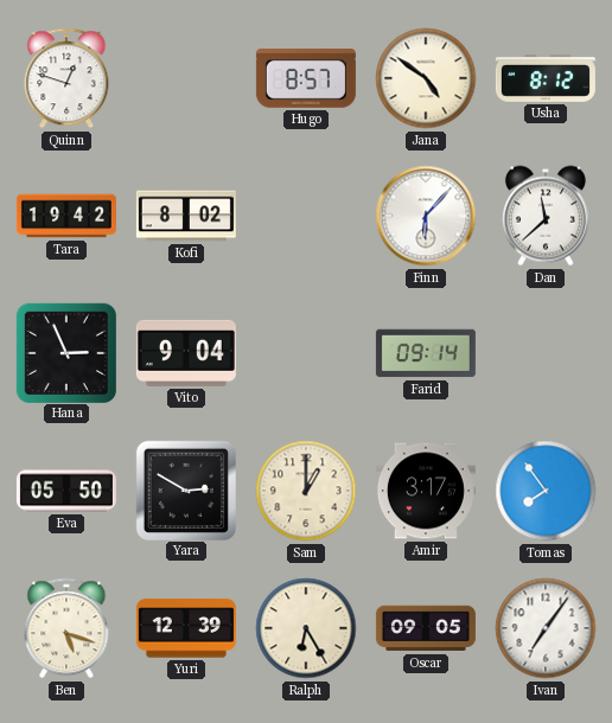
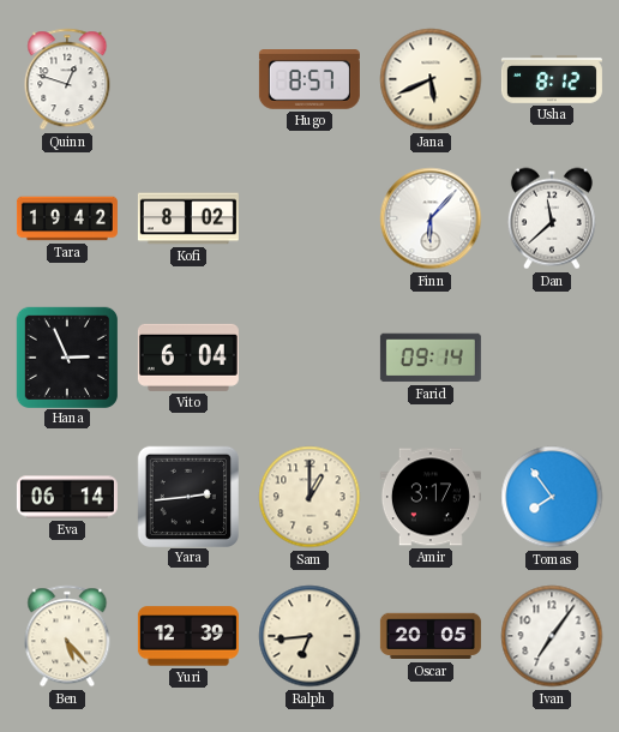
Jana: 4:51 -> 5:41 (431, 79)
Vito: 9:04 -> 6:04 (188, 358)
Eva: 05:50 -> 06:14 (67, 497)
Yara: 2:50 -> 2:44 (187, 496)
Ben: 5:18 -> 5:23 (67, 636)
Ralph: 6:25 -> 6:44 (309, 636)
Oscar: 09:05 -> 20:05 (431, 636)
